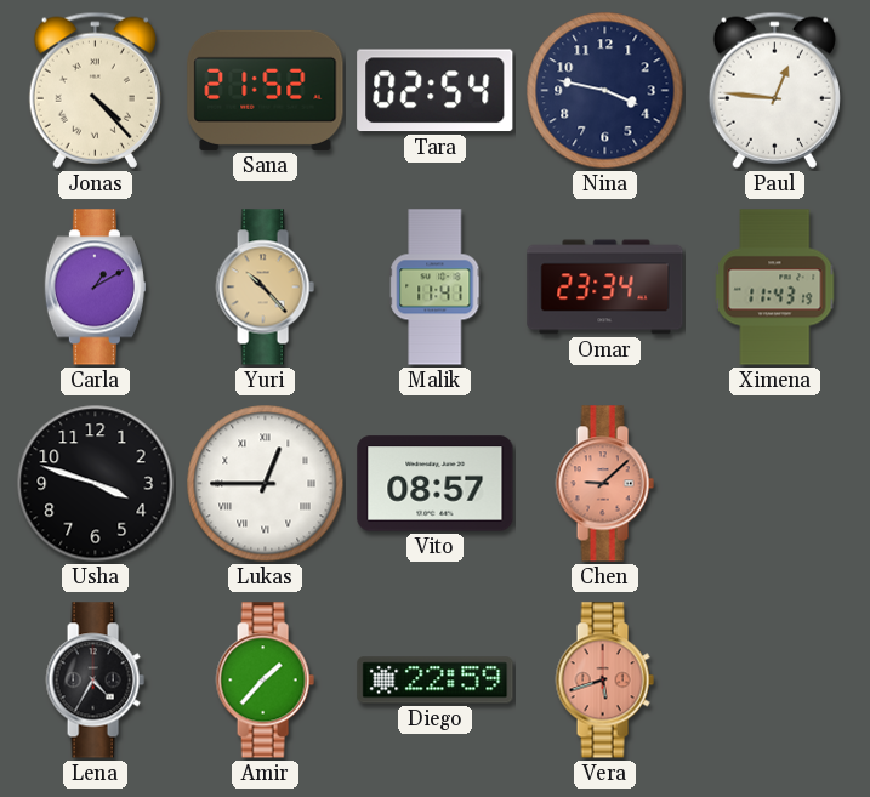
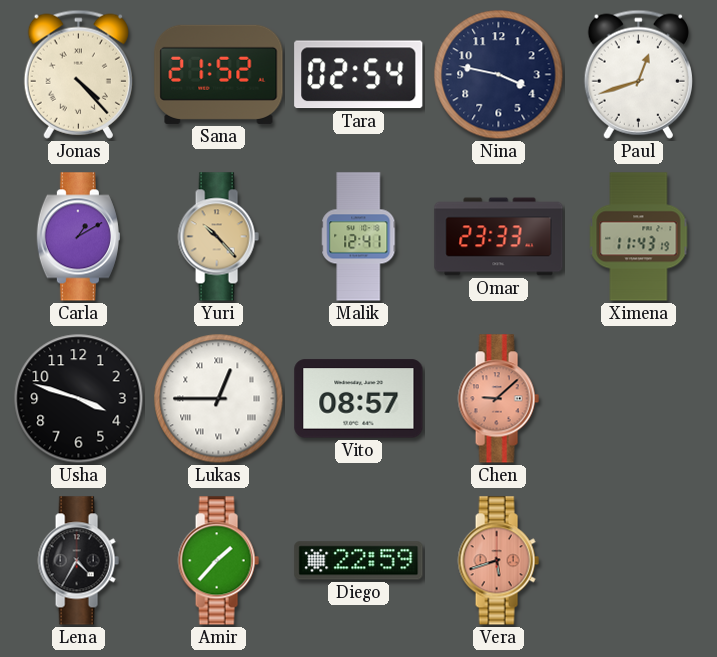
Paul: 12:46 -> 12:42 (638, 74)
Malik: 11:41 -> 12:41 (359, 237)
Omar: 23:34 -> 23:33 (499, 237)
